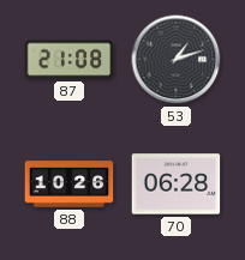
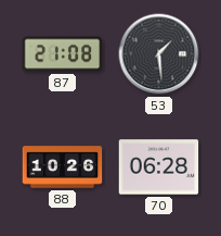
53: 1:12 -> 1:29 (159, 54)
